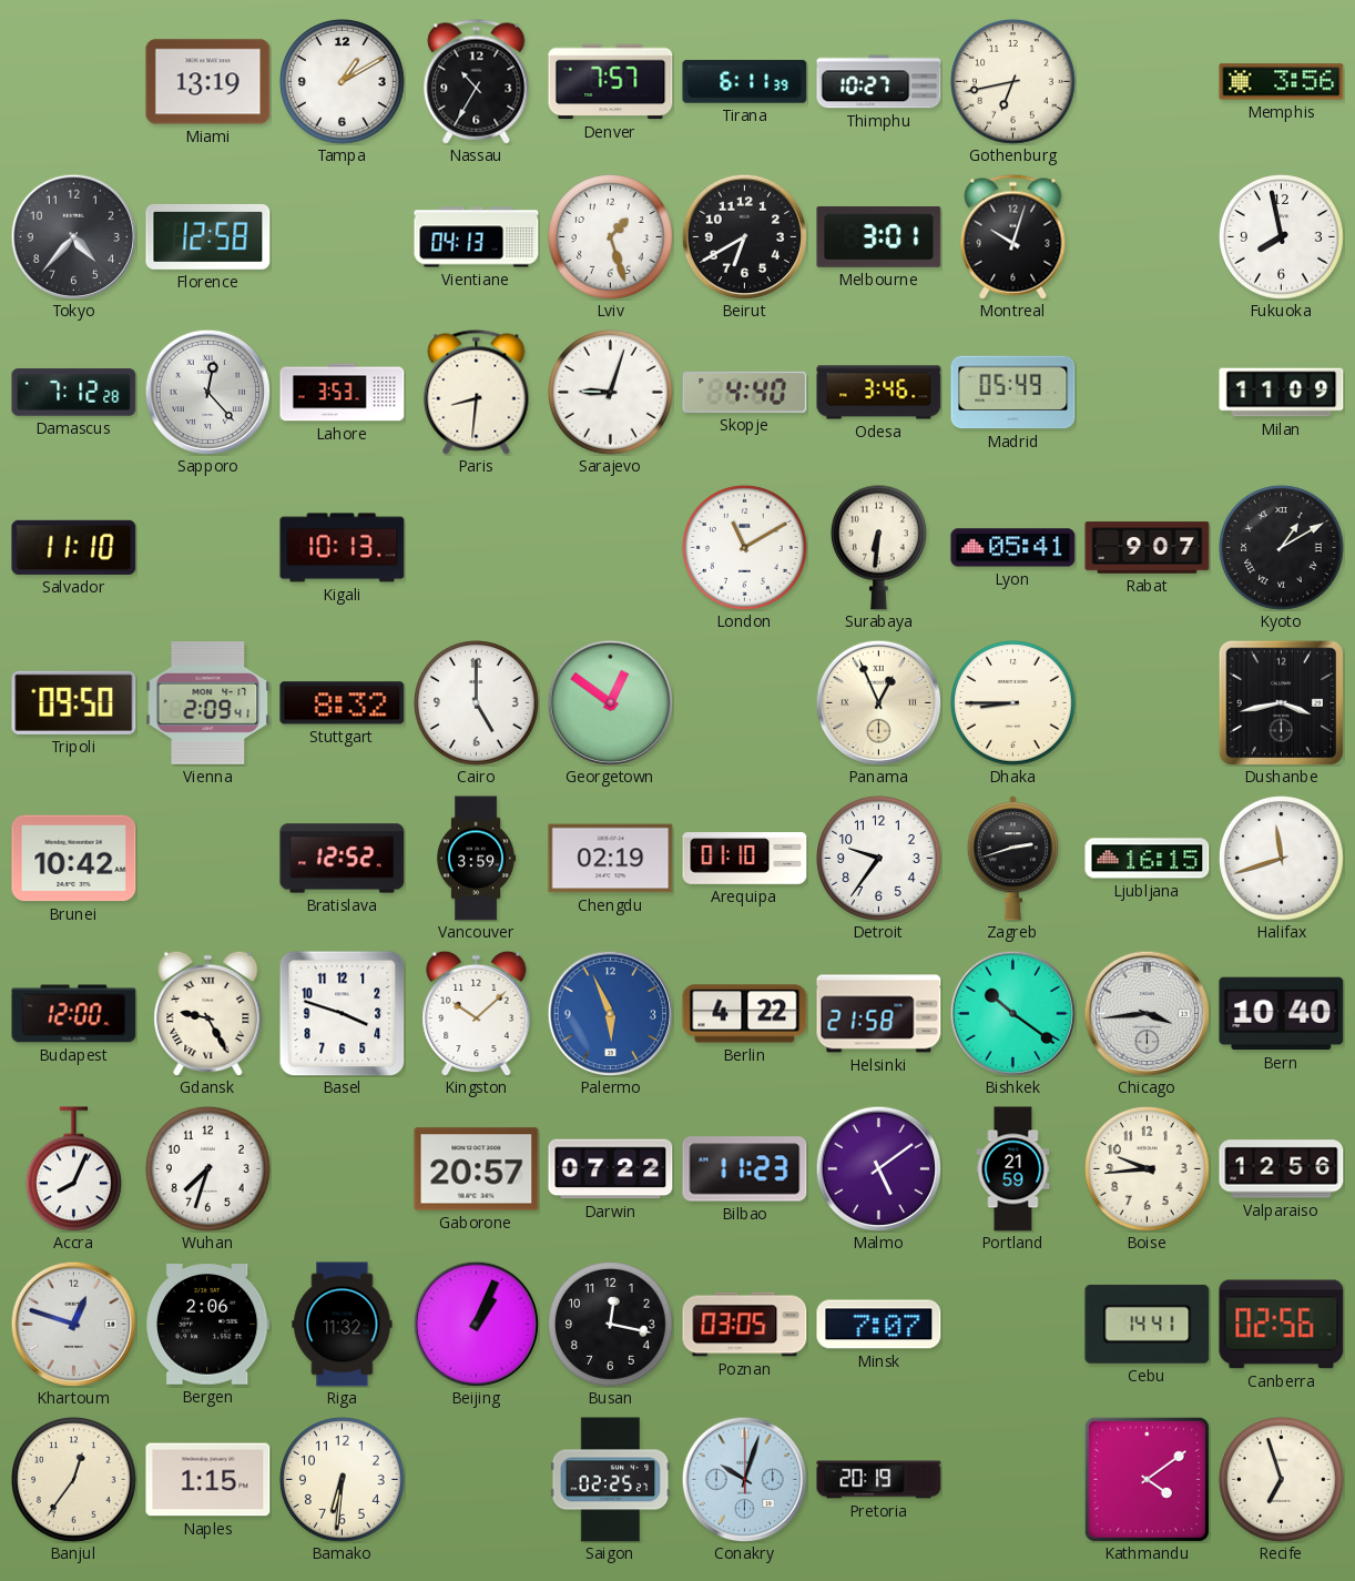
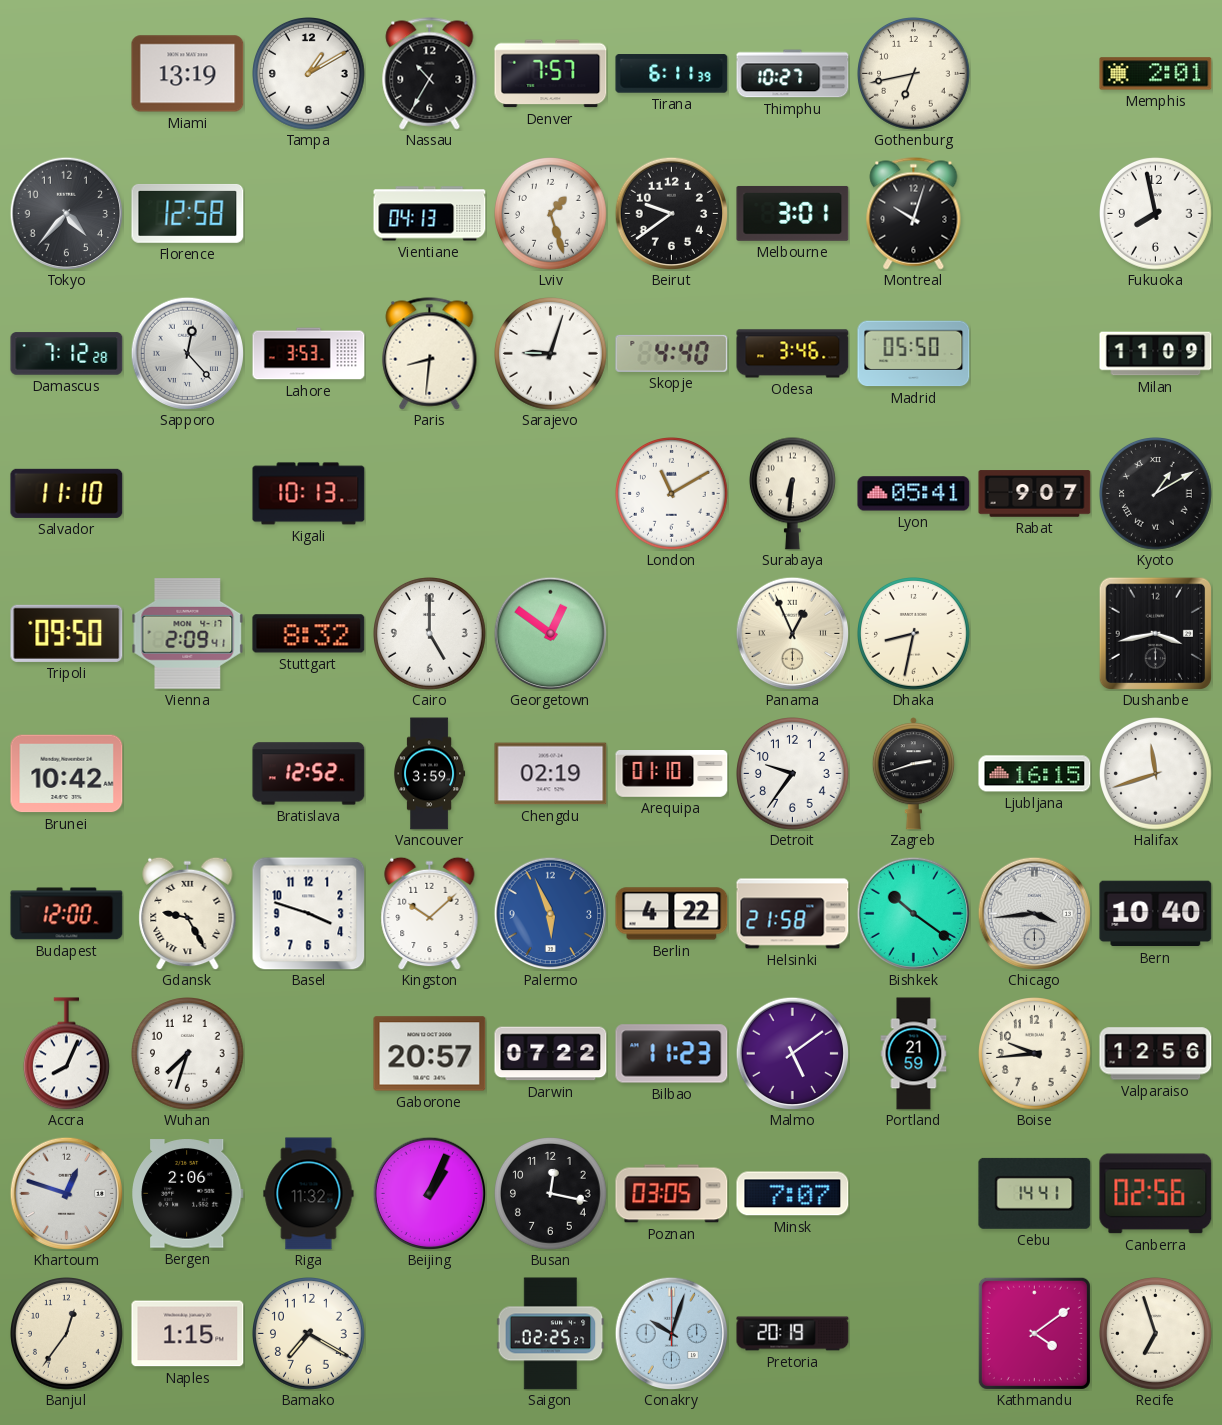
Memphis: 3:56 -> 2:01 (1156, 74)
Beirut: 6:40 -> 9:39 (671, 213)
Madrid: 05:49 -> 05:50 (914, 354)
Dhaka: 8:45 -> 8:32 (914, 634)
Bamako: 6:31 -> 7:20 (309, 1334)
